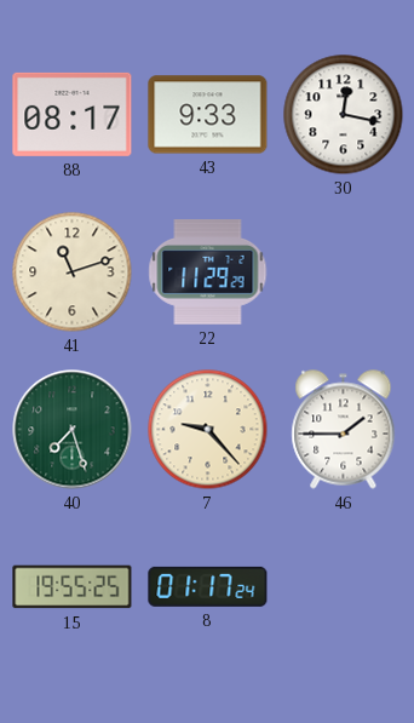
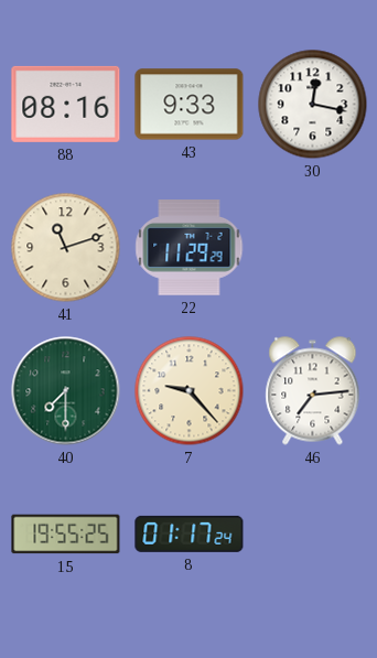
88: 08:17 -> 08:16 (66, 104)
40: 7:27 -> 7:30 (66, 391)
46: 1:45 -> 7:14 (313, 391)
